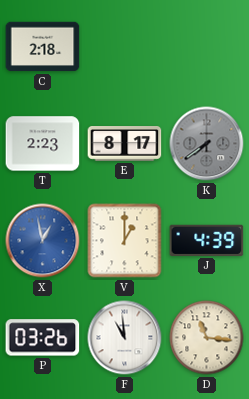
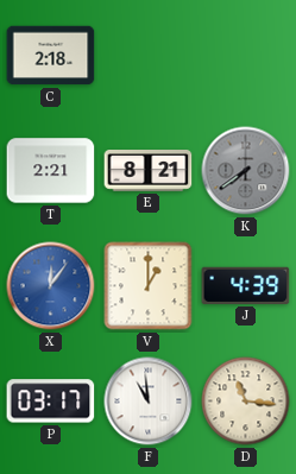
T: 2:23 -> 2:21 (51, 171)
E: 8:17 -> 8:21 (149, 171)
X: 12:58 -> 12:06 (51, 286)
P: 03:26 -> 03:17 (51, 402)
